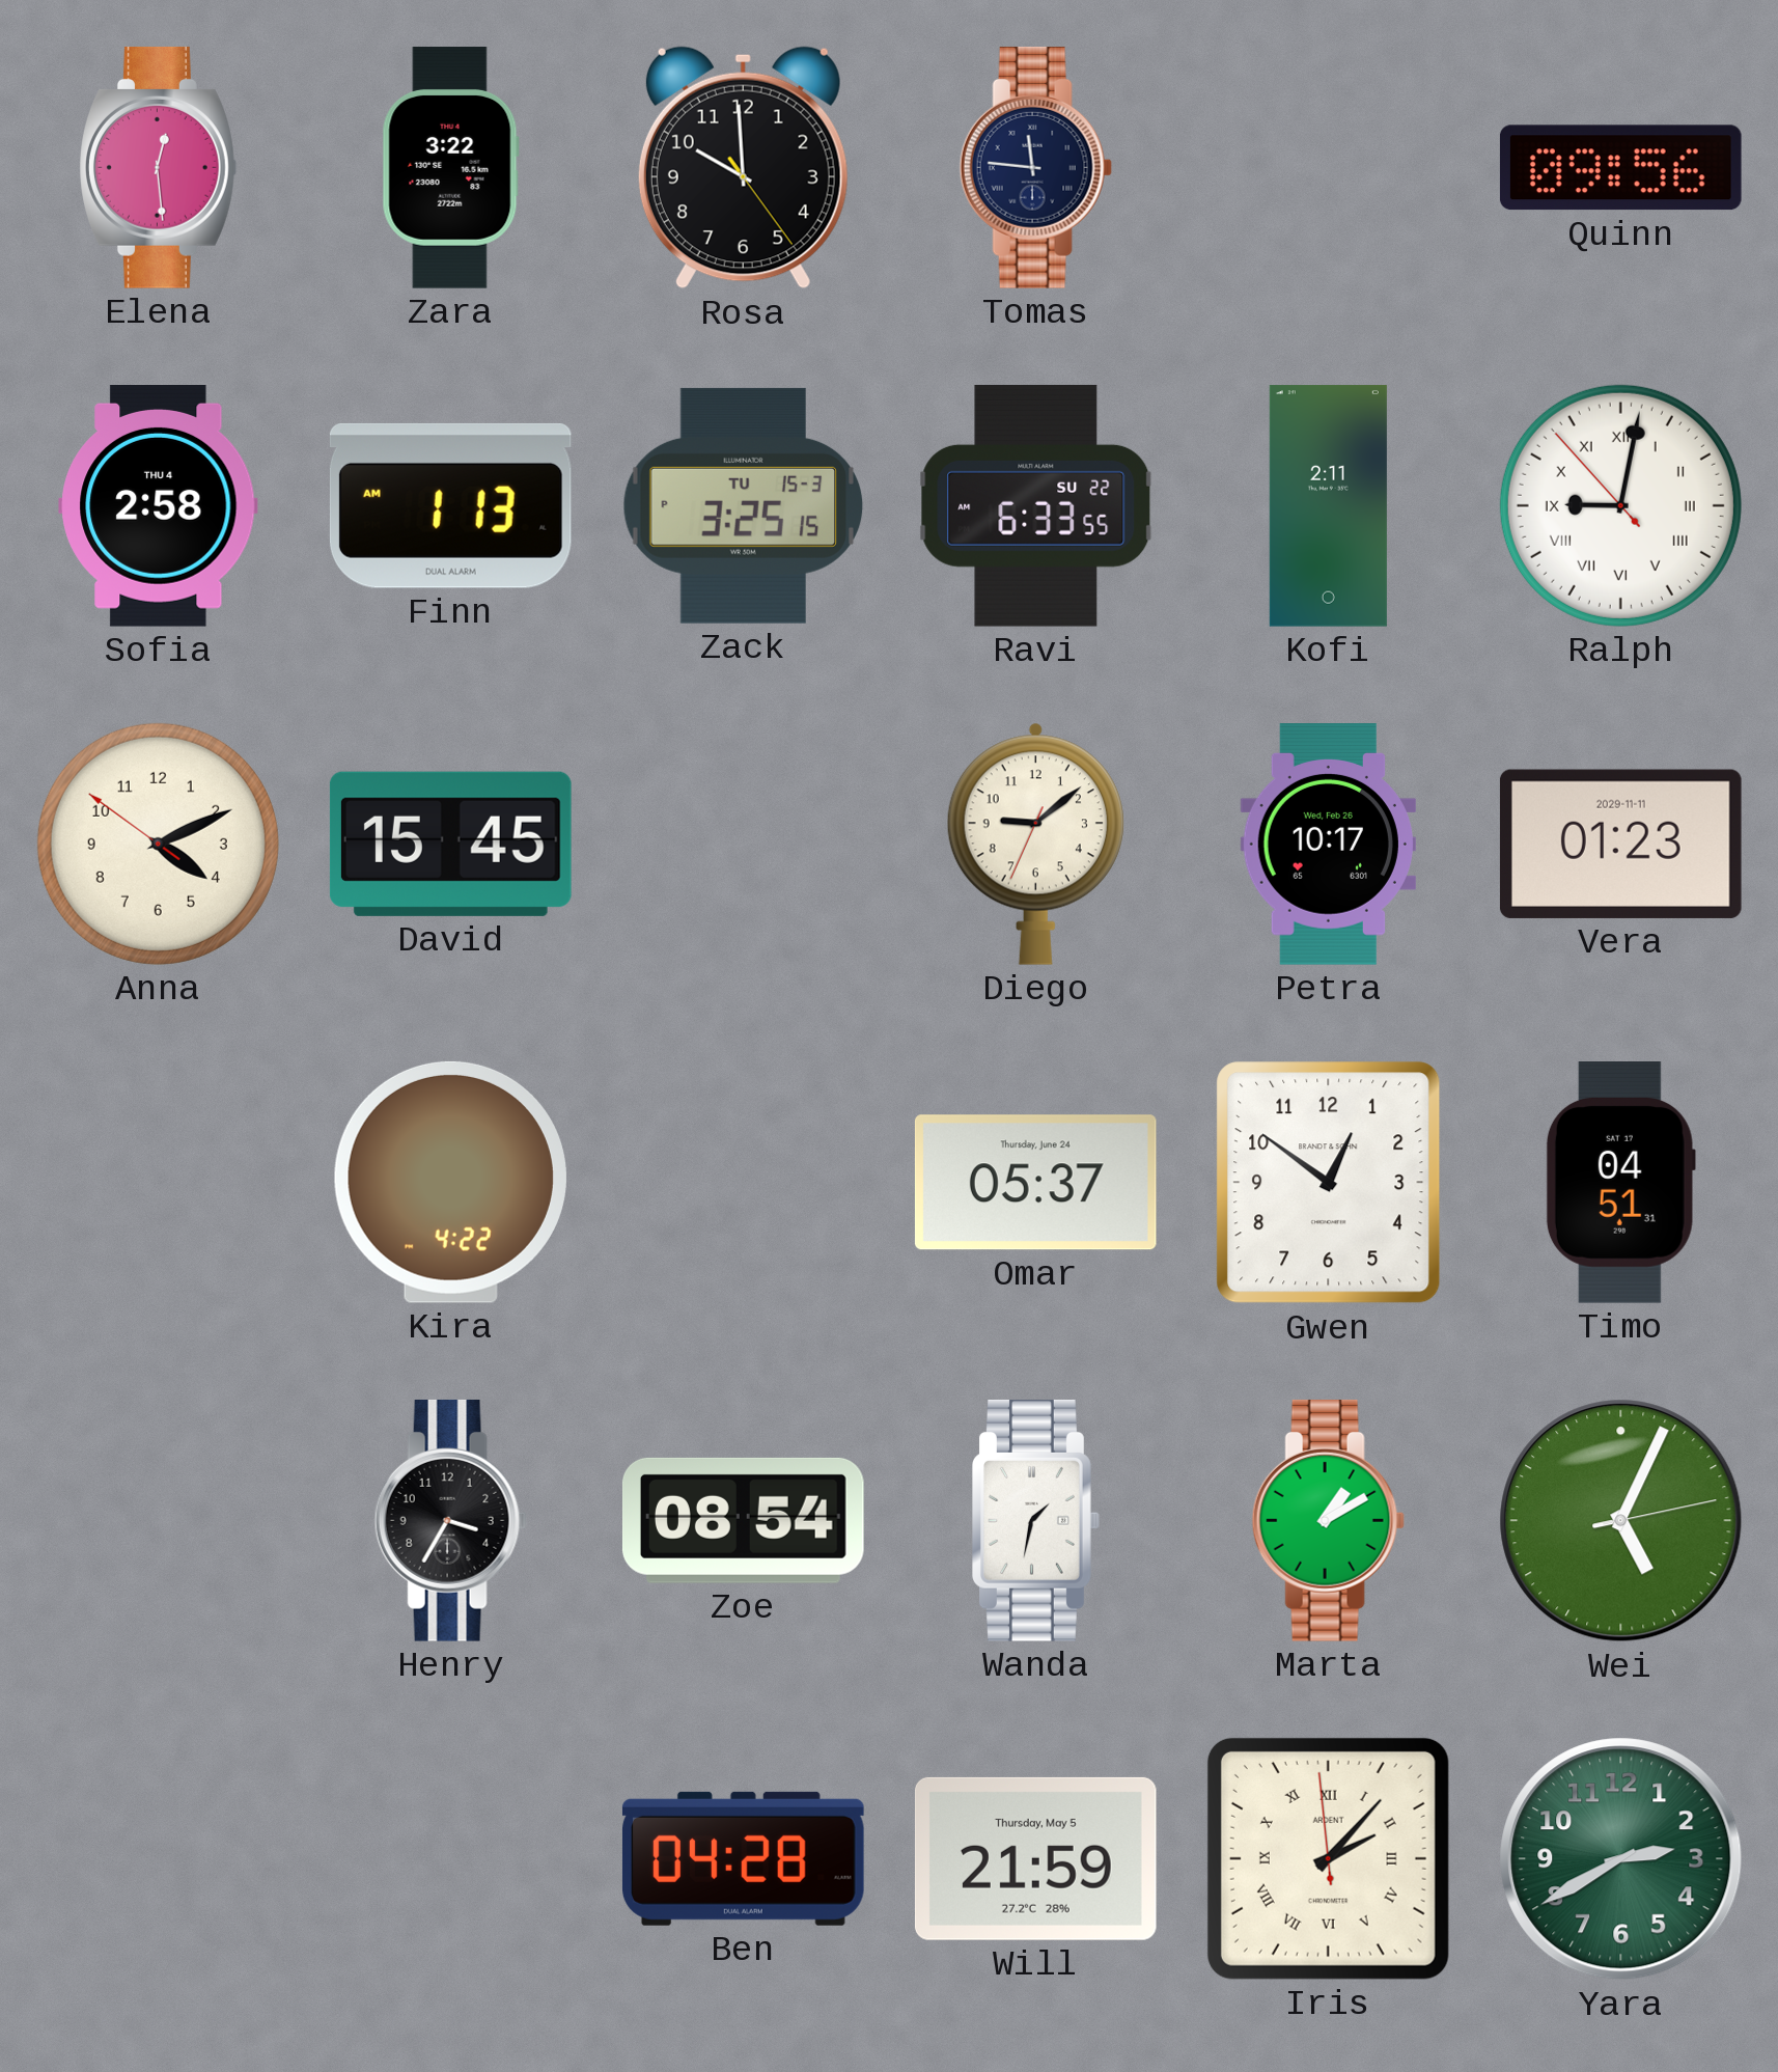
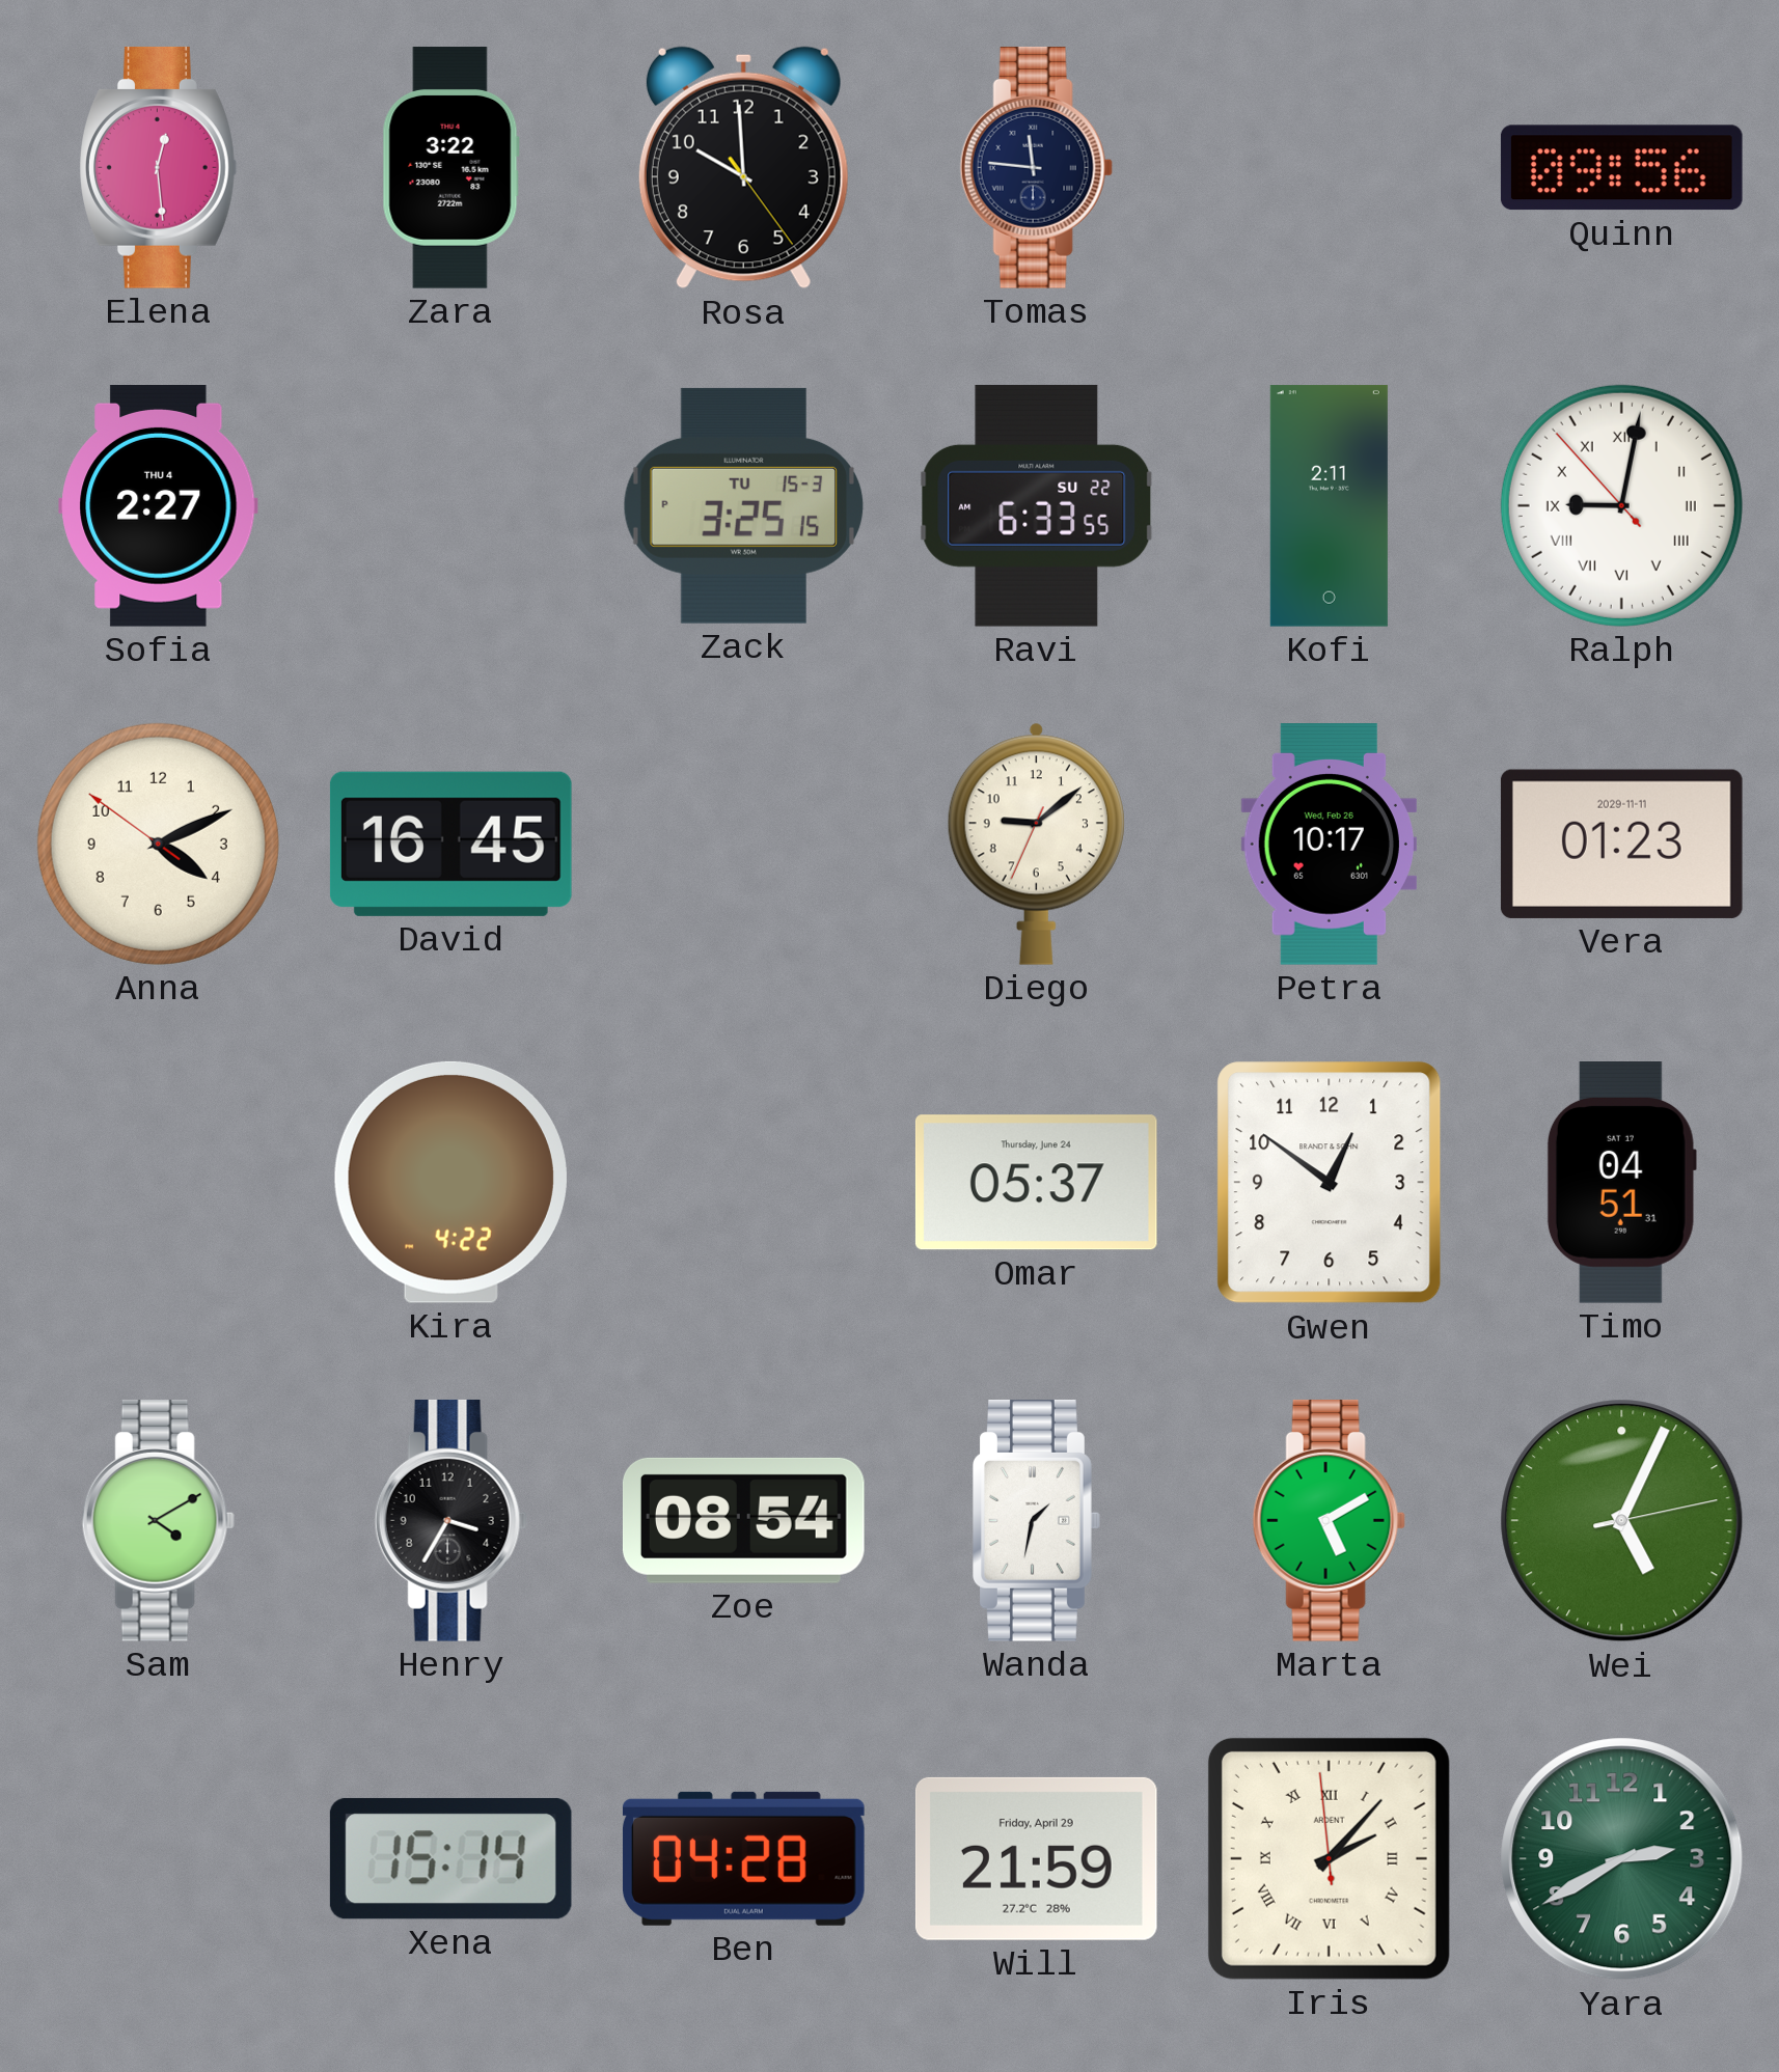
Sofia: 2:58 -> 2:27 (159, 506)
Finn: 1:13 -> none (450, 505)
David: 15:45 -> 16:45 (450, 844)
Sam: none -> 4:10 (158, 1520)
Marta: 1:10 -> 5:10 (1329, 1520)
Xena: none -> 15:14 (450, 1858)
Will date: Thursday, May 5 -> Friday, April 29 (1036, 1858)
